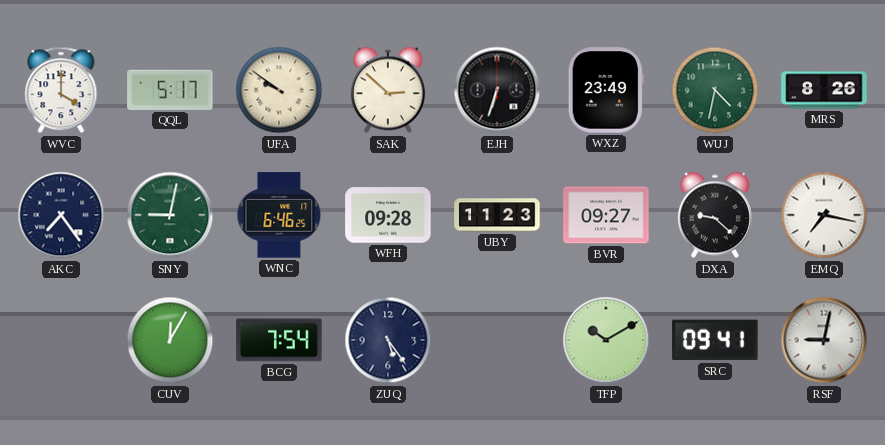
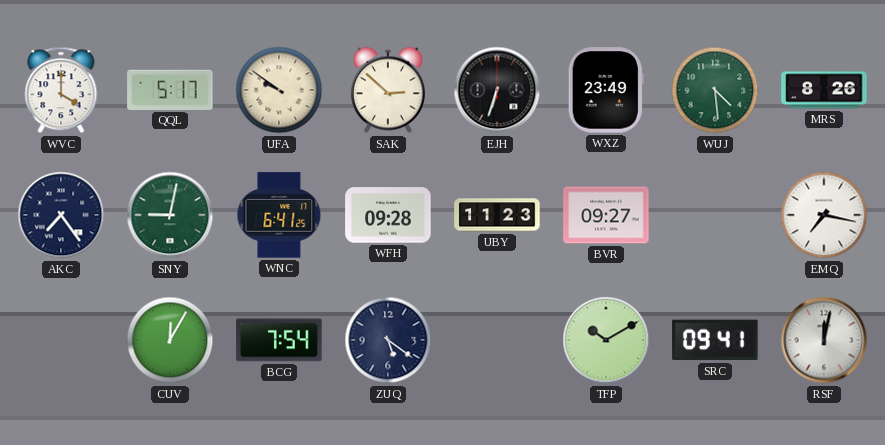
WUJ: 4:32 -> 4:29 (715, 90)
WNC: 6:46 -> 6:41 (279, 215)
DXA: 9:22 -> none (715, 215)
ZUQ: 5:24 -> 5:21 (388, 340)
RSF: 9:02 -> 12:02 (824, 340)
